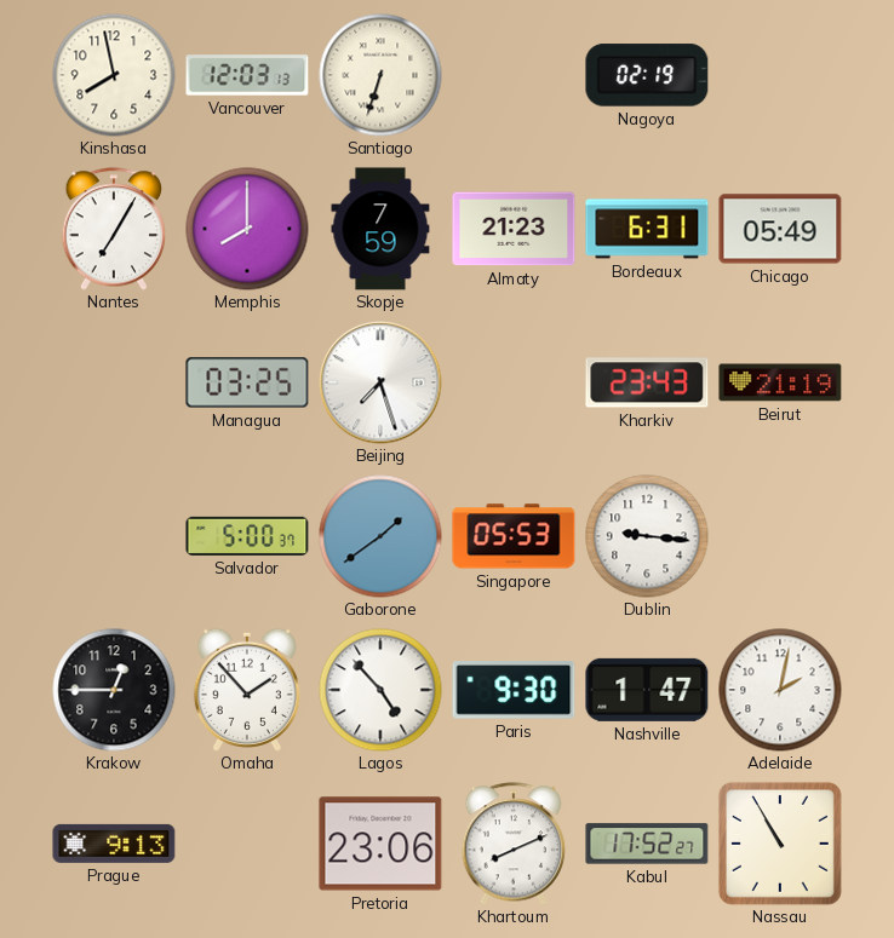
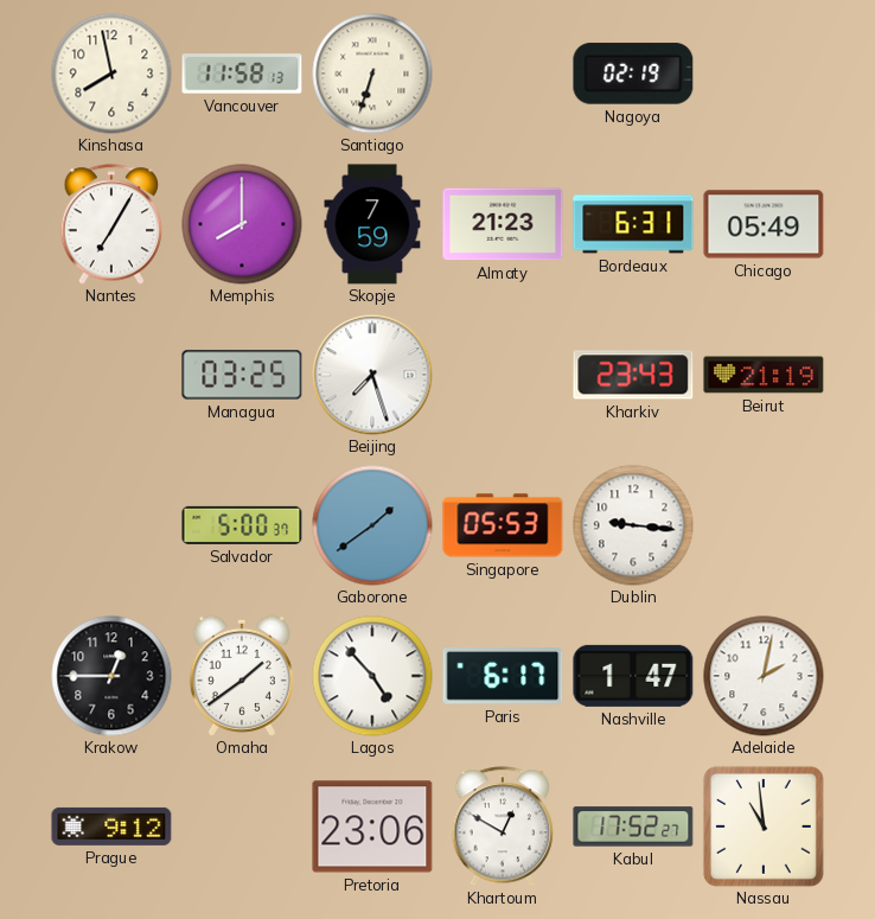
Vancouver: 12:03 -> 11:58 (242, 74)
Omaha: 1:53 -> 1:39 (242, 676)
Paris: 9:30 -> 6:17 (503, 676)
Prague: 9:13 -> 9:12 (111, 827)
Khartoum: 8:11 -> 12:50 (503, 827)
Nassau: 10:55 -> 10:59 (764, 827)
